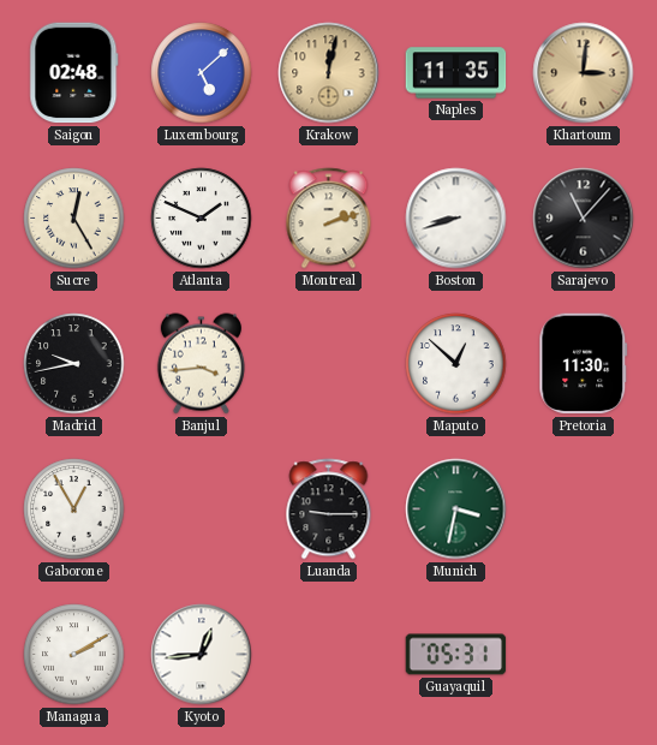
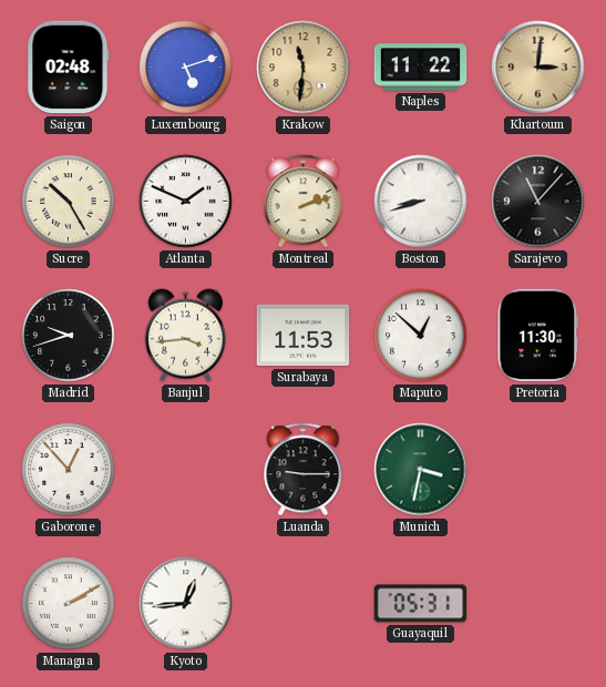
Luxembourg: 5:08 -> 5:12 (186, 68)
Krakow: 12:02 -> 11:31 (304, 68)
Naples: 11:35 -> 11:22 (421, 68)
Sucre: 12:25 -> 10:25 (69, 202)
Madrid: 9:43 -> 9:42 (69, 336)
Surabaya: none -> 11:53 (304, 336)
Gaborone: 12:55 -> 12:53 (69, 470)
